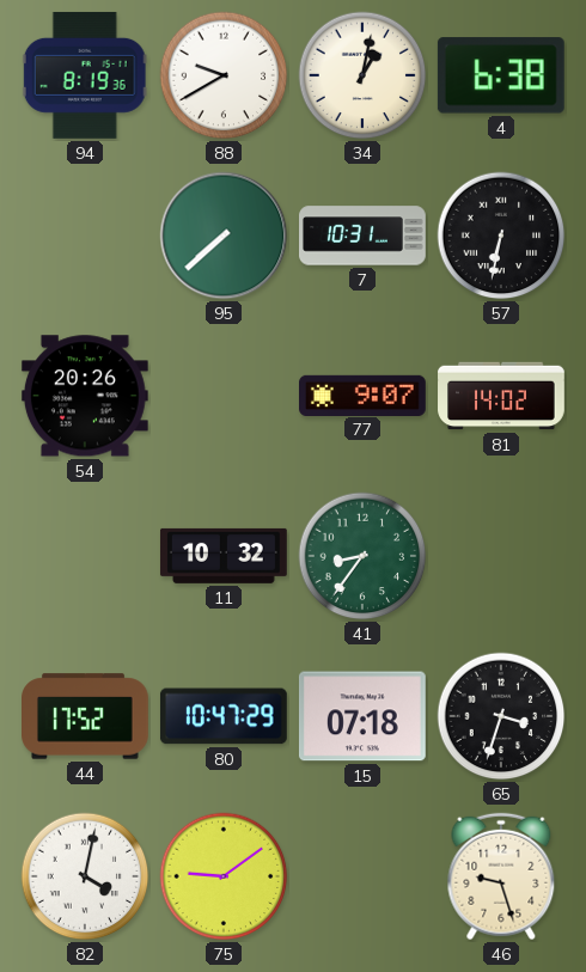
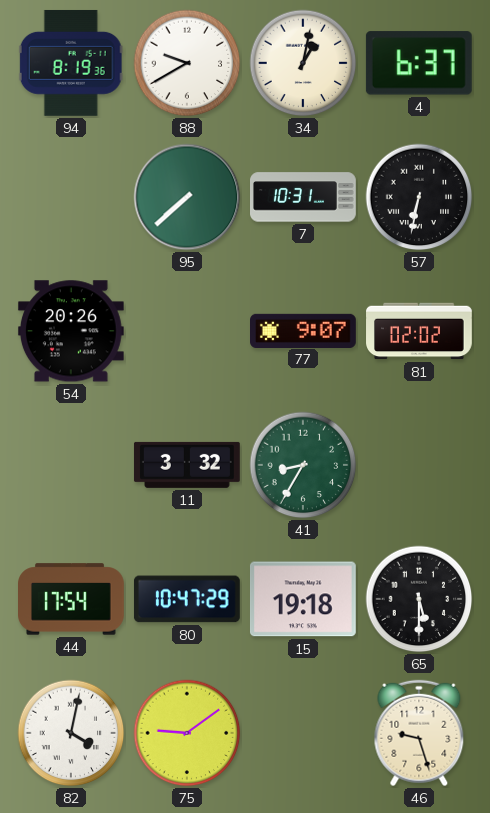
4: 6:38 -> 6:37 (419, 63)
81: 14:02 -> 02:02 (419, 331)
11: 10:32 -> 3:32 (187, 465)
41: 8:36 -> 8:35 (303, 465)
44: 17:52 -> 17:54 (72, 599)
15: 07:18 -> 19:18 (303, 599)
65: 3:33 -> 5:30 (419, 599)
